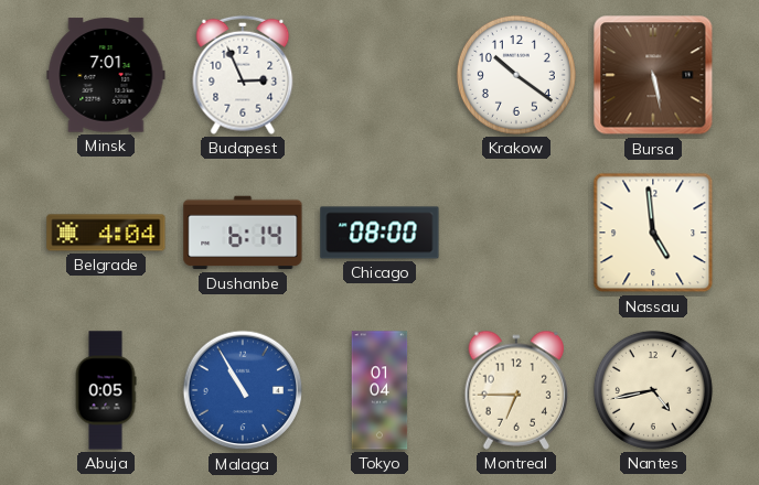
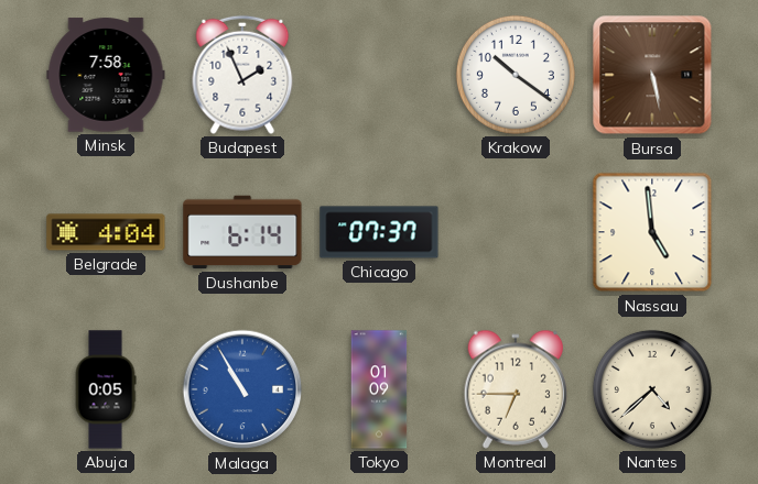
Minsk: 7:01 -> 7:58 (106, 75)
Budapest: 2:56 -> 1:56 (242, 75)
Chicago: 08:00 -> 07:37 (379, 232)
Tokyo: 01:04 -> 01:09 (379, 389)
Nantes: 4:43 -> 4:38 (652, 389)
